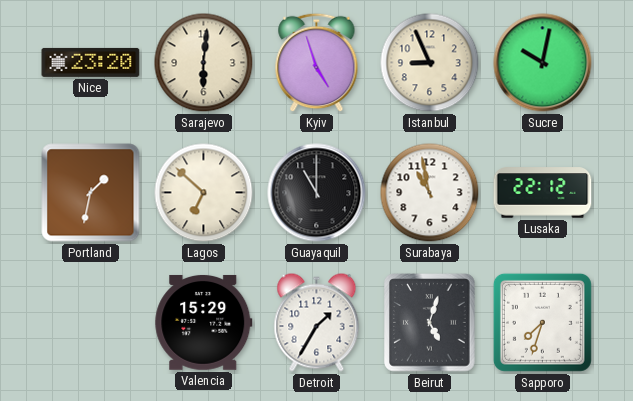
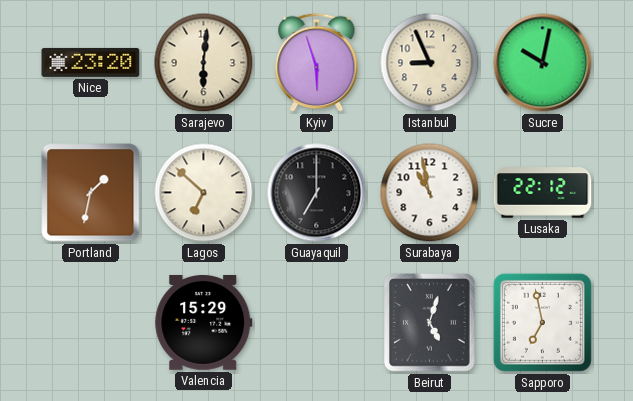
Kyiv: 4:57 -> 5:57 (317, 63)
Guayaquil: 11:00 -> 7:00 (317, 193)
Detroit: 1:35 -> none (317, 323)
Sapporo: 7:33 -> 6:58 (542, 322)
